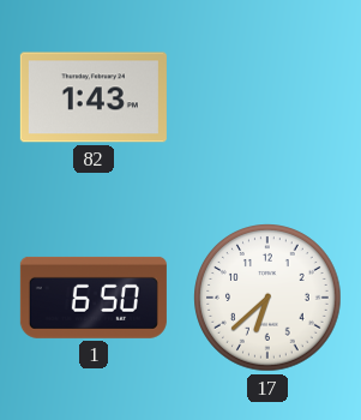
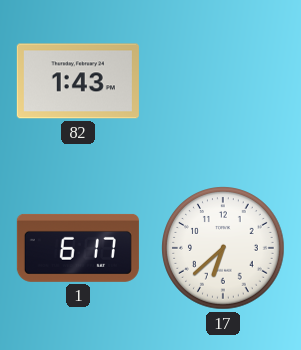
1: 6:50 -> 6:17 (78, 248)
